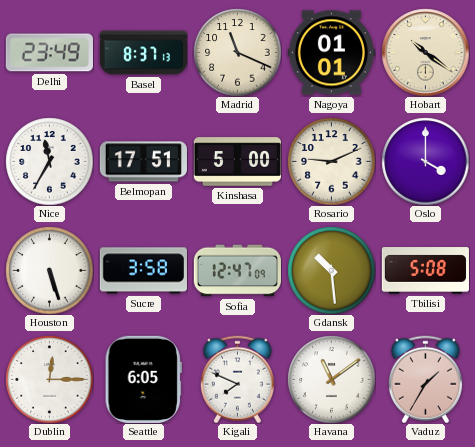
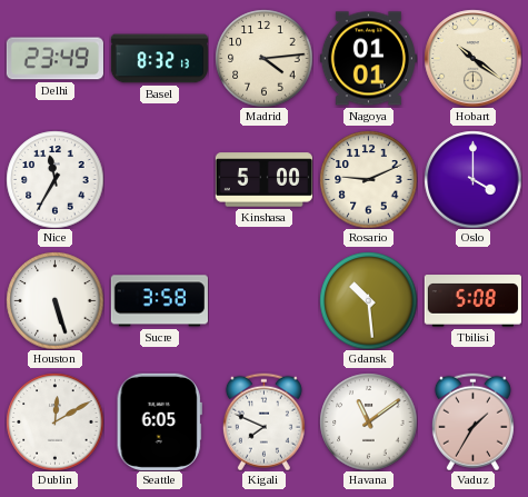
Basel: 8:37 -> 8:32 (159, 59)
Madrid: 11:19 -> 4:14 (263, 58)
Belmopan: 17:51 -> none (143, 162)
Sofia: 12:47 -> none (237, 271)
Dublin: 12:15 -> 12:10 (54, 421)
